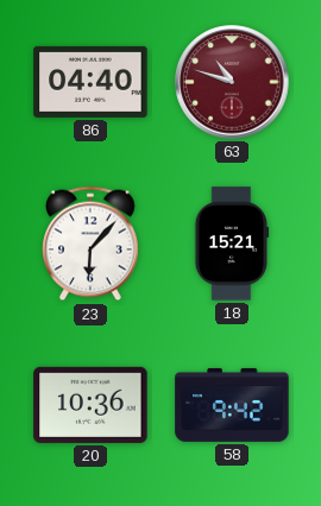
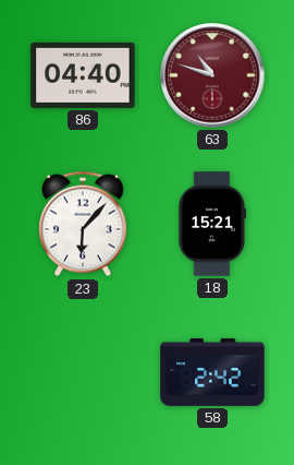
20: 10:36 -> none (90, 405)
58: 9:42 -> 2:42 (212, 372)
